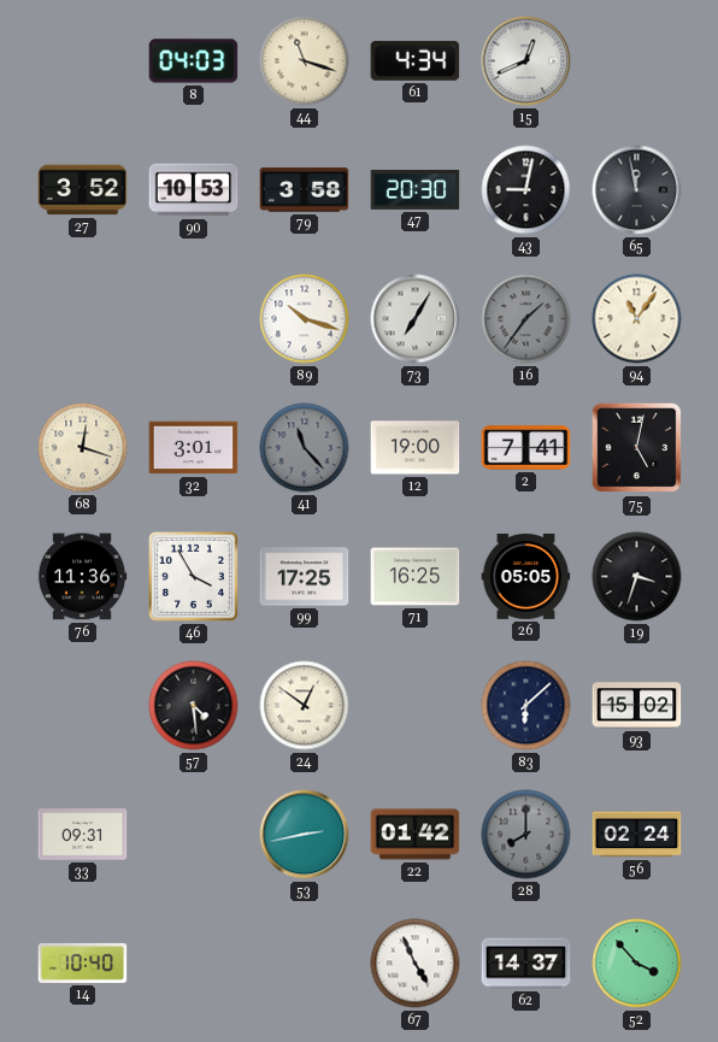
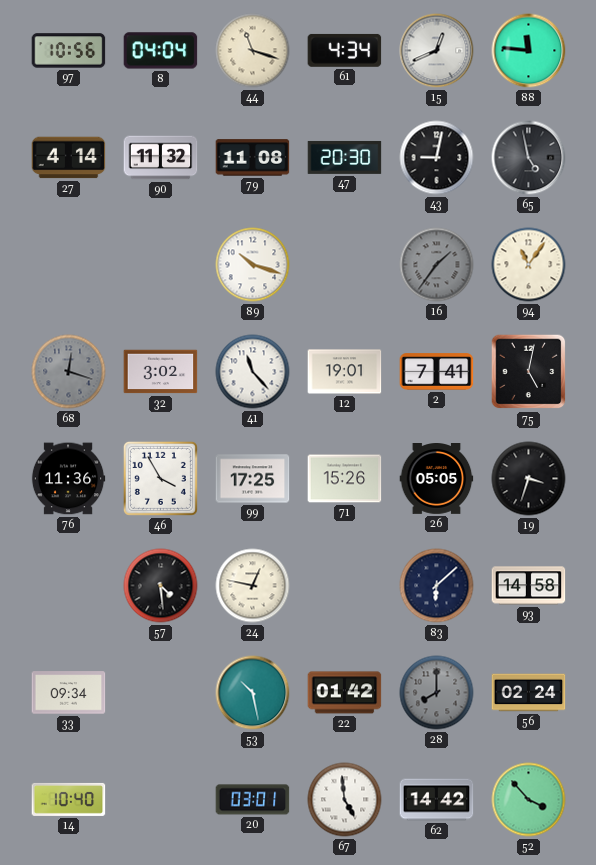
97: none -> 10:56 (69, 51)
8: 04:03 -> 04:04 (161, 51)
88: none -> 11:46 (529, 51)
27: 3:52 -> 4:14 (69, 158)
90: 10:53 -> 11:32 (161, 158)
79: 3:58 -> 11:08 (253, 158)
65: 11:58 -> 4:58 (529, 158)
73: 7:05 -> none (416, 319)
68 dial: cream -> grey (69, 372)
32: 3:01 -> 3:02 (161, 372)
41 dial: grey -> white (253, 372)
12: 19:00 -> 19:01 (345, 372)
71: 16:25 -> 15:26 (345, 479)
24: 12:51 -> 12:47 (253, 586)
93: 15:02 -> 14:58 (529, 586)
33: 09:31 -> 09:34 (69, 693)
53: 2:43 -> 10:28 (253, 693)
20: none -> 03:01 (253, 800)
67: 4:56 -> 4:59 (345, 800)
62: 14:37 -> 14:42 (437, 800)
